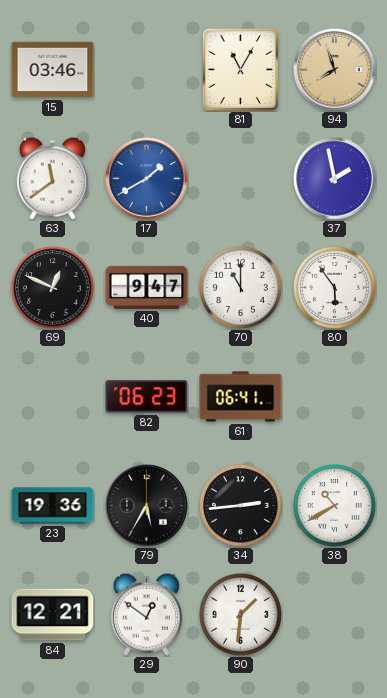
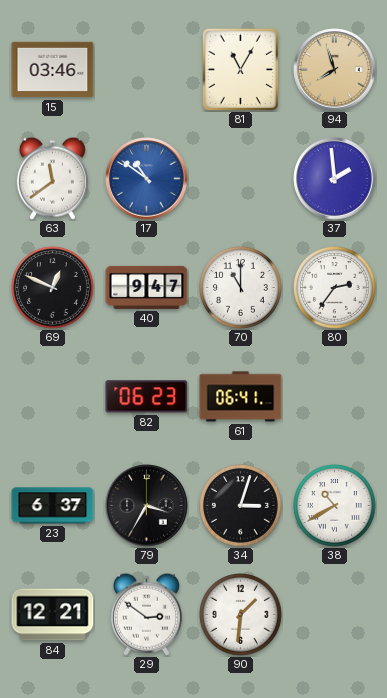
17: 1:40 -> 10:51 (147, 179)
37: 1:58 -> 1:59 (335, 179)
80: 5:54 -> 2:36 (335, 288)
23: 19:36 -> 6:37 (53, 506)
79: 5:35 -> 3:35 (147, 506)
34: 2:44 -> 3:03 (241, 506)
29: 12:51 -> 2:51 (146, 614)
